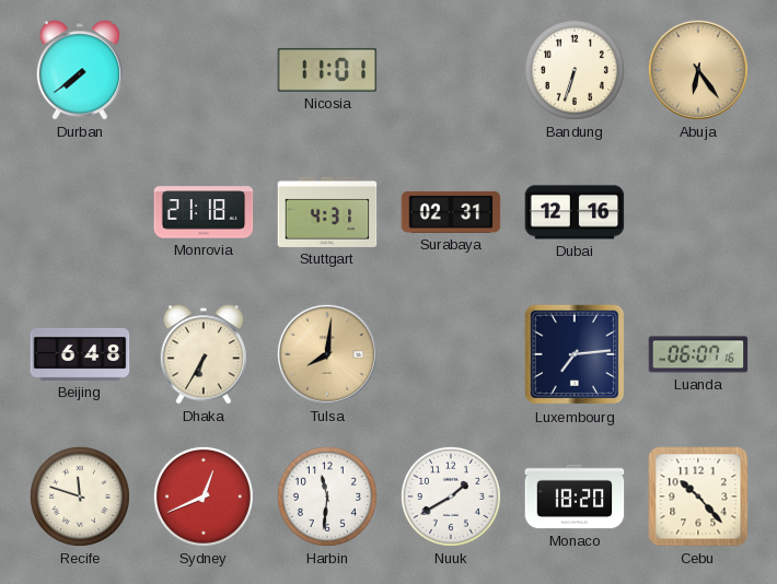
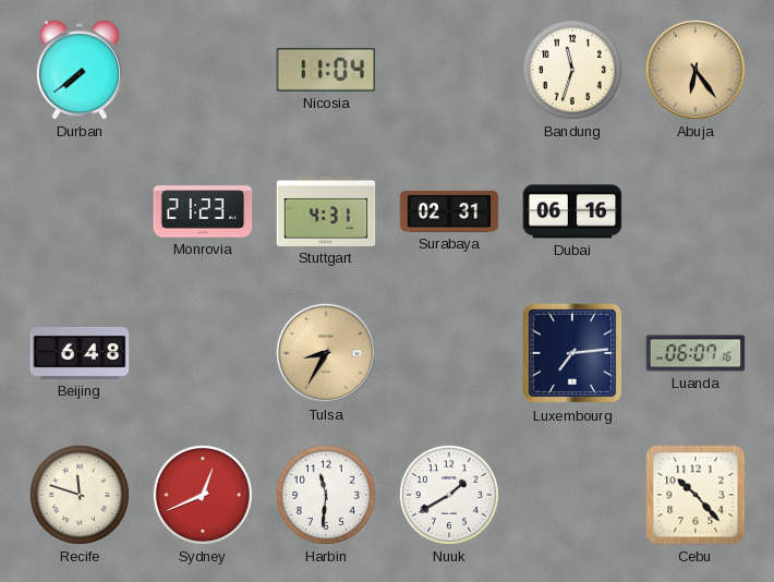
Nicosia: 11:01 -> 11:04 (326, 70)
Bandung: 6:33 -> 11:33 (572, 70)
Monrovia: 21:18 -> 21:23 (203, 211)
Dubai: 12:16 -> 06:16 (572, 211)
Dhaka: 6:35 -> none (202, 354)
Tulsa: 8:01 -> 8:35 (326, 353)
Monaco: 18:20 -> none (575, 497)
